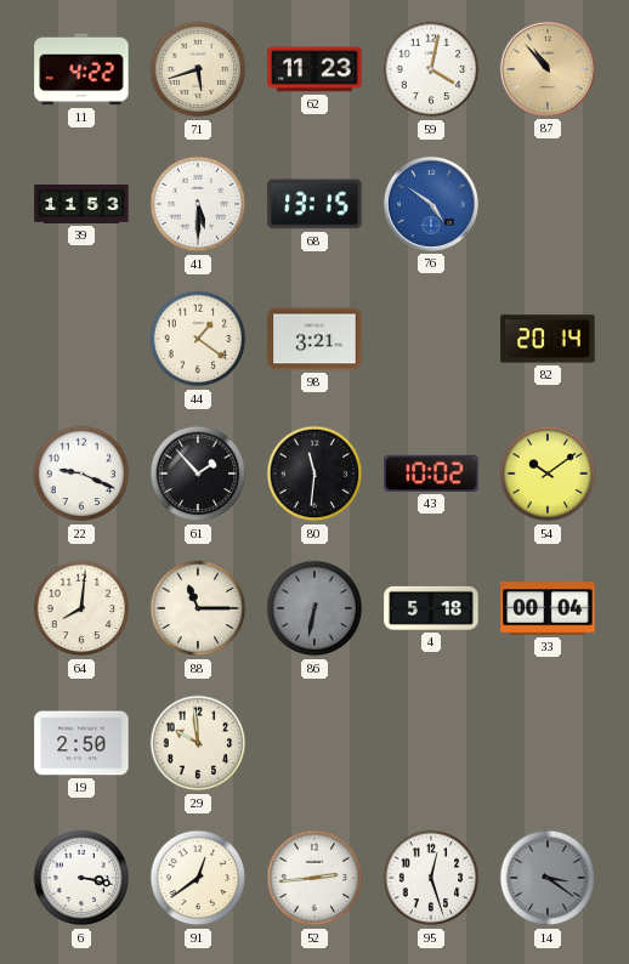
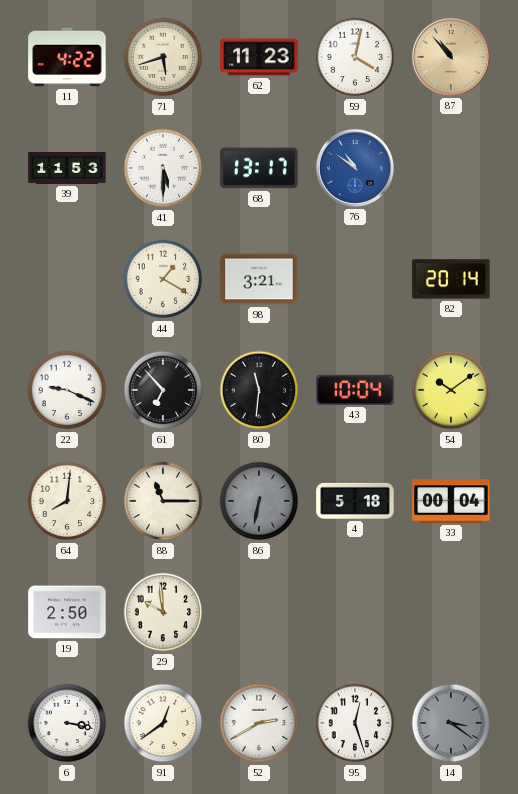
68: 13:15 -> 13:17 (259, 168)
76: 4:51 -> 10:51 (355, 168)
44: 1:21 -> 1:20 (163, 279)
61: 1:53 -> 6:53 (163, 390)
43: 10:02 -> 10:04 (355, 390)
52: 2:44 -> 2:40 (259, 723)
